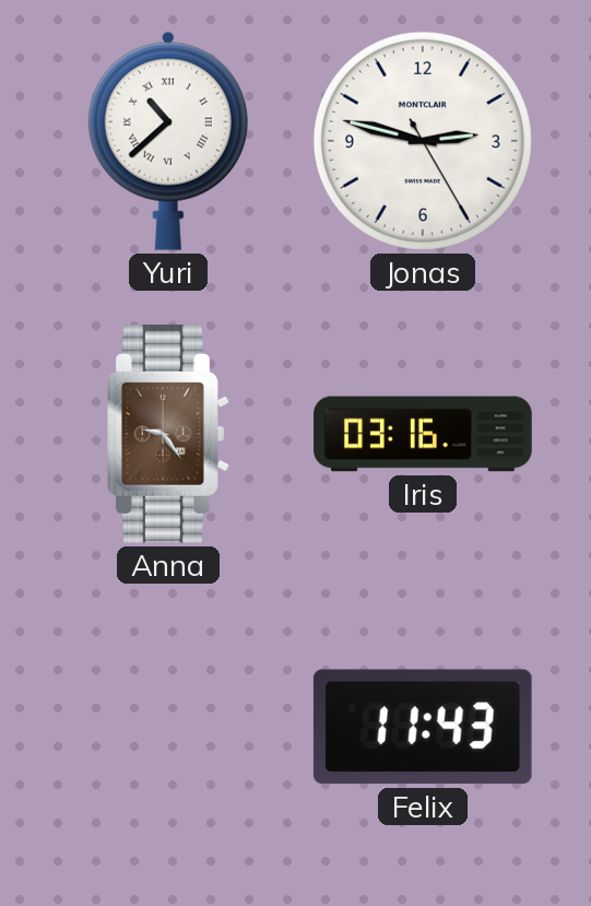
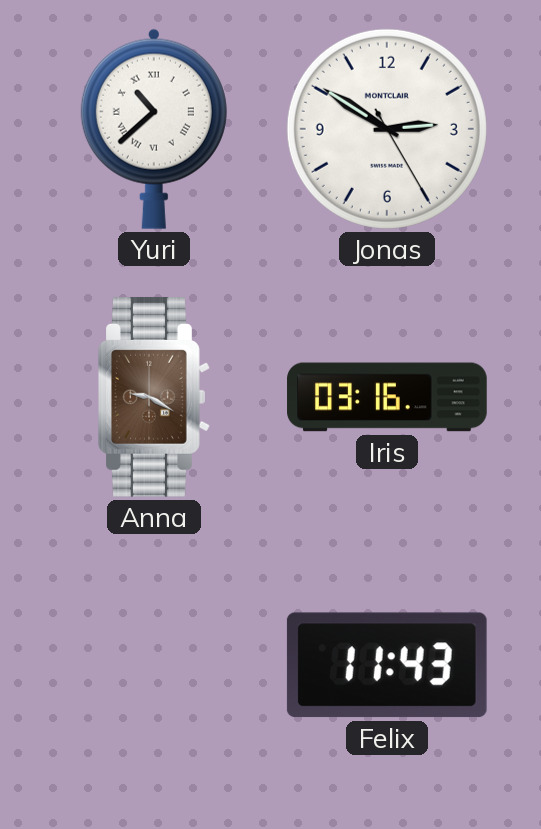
Jonas: 2:47 -> 2:50 (387, 129)
Anna: 9:24 -> 9:20 (154, 397)
